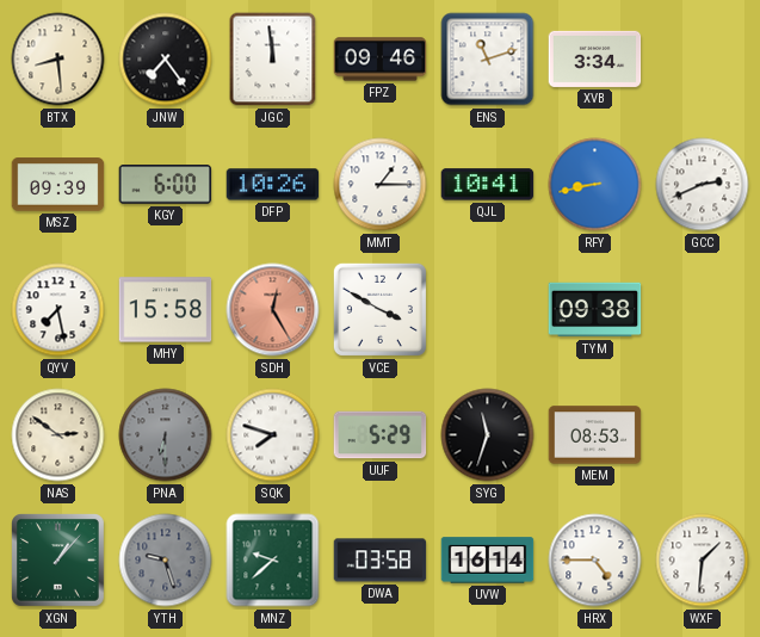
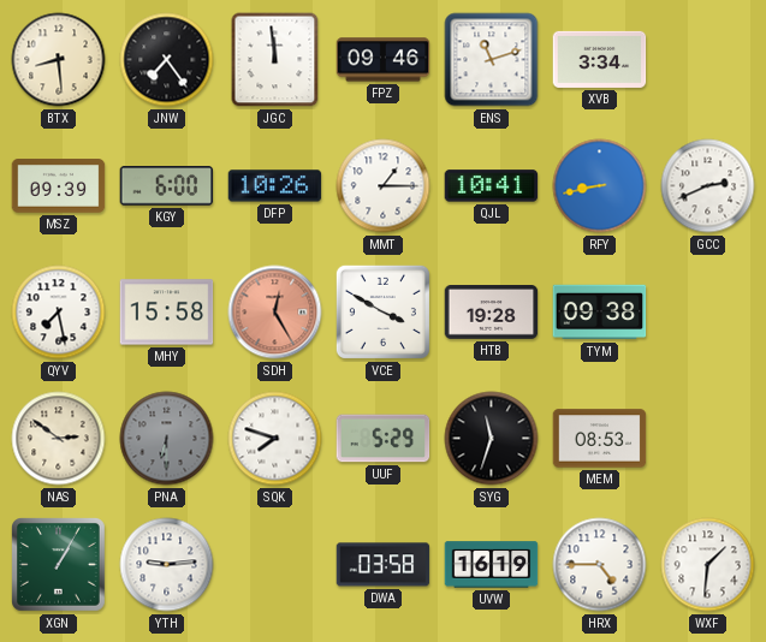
HTB: none -> 19:28 (492, 313)
XGN: 1:07 -> 1:05 (59, 565)
YTH: 9:27 -> 9:14 (167, 565)
YTH dial: grey -> white (167, 565)
MNZ: 9:38 -> none (273, 561)
UVW: 16:14 -> 16:19 (492, 565)
